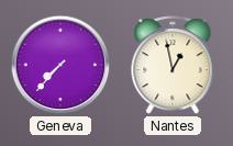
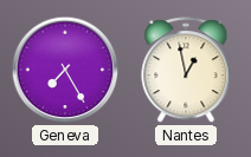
Geneva: 7:37 -> 7:25 (65, 70)
